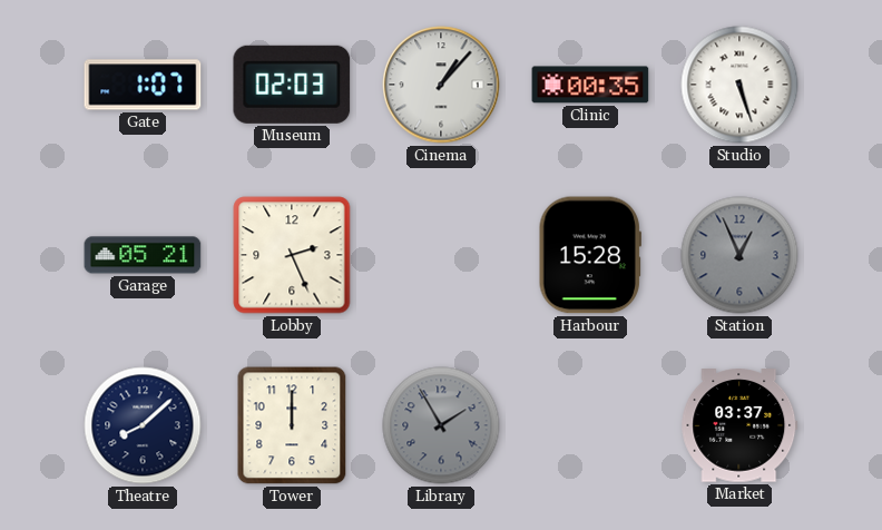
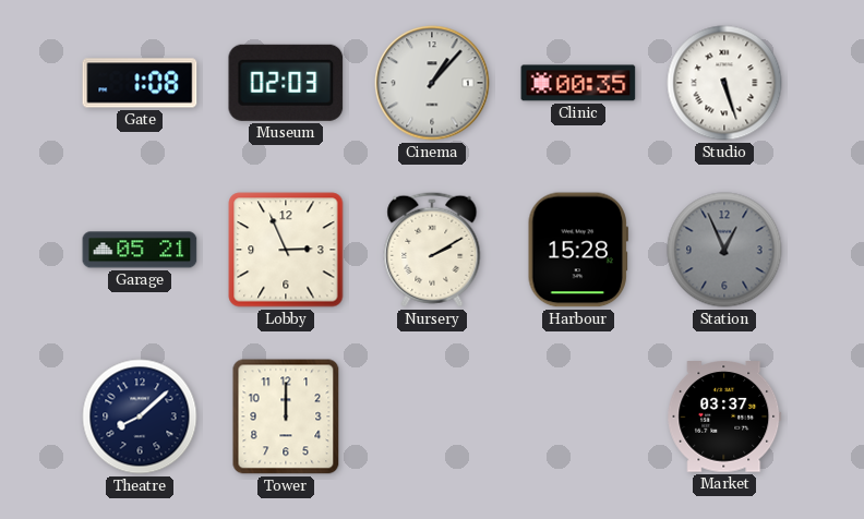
Gate: 1:07 -> 1:08 (140, 83)
Lobby: 2:26 -> 2:56 (286, 250)
Nursery: none -> 2:10 (432, 250)
Library: 1:55 -> none (441, 425)
